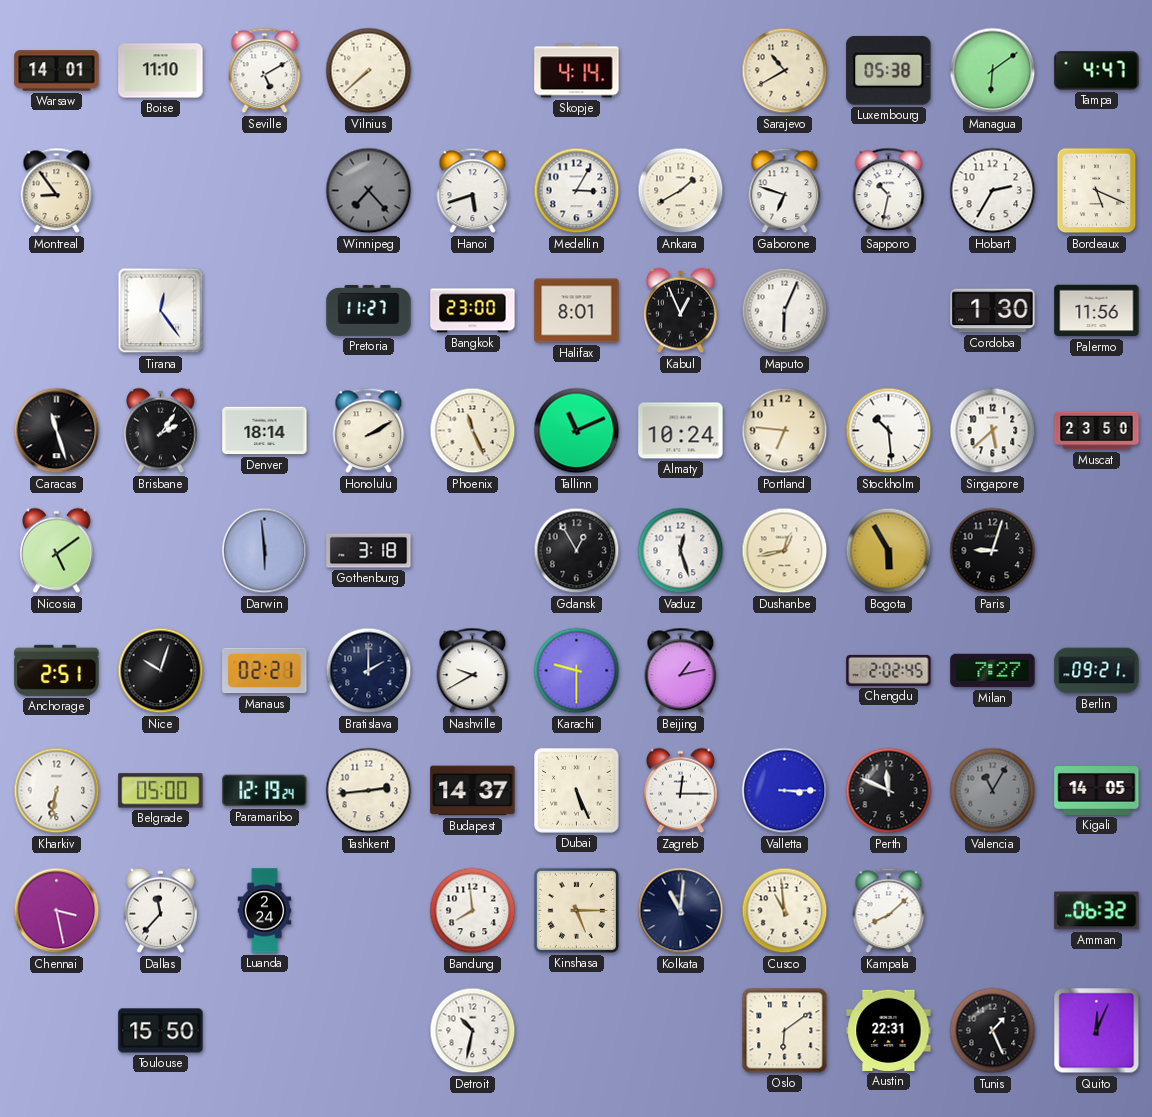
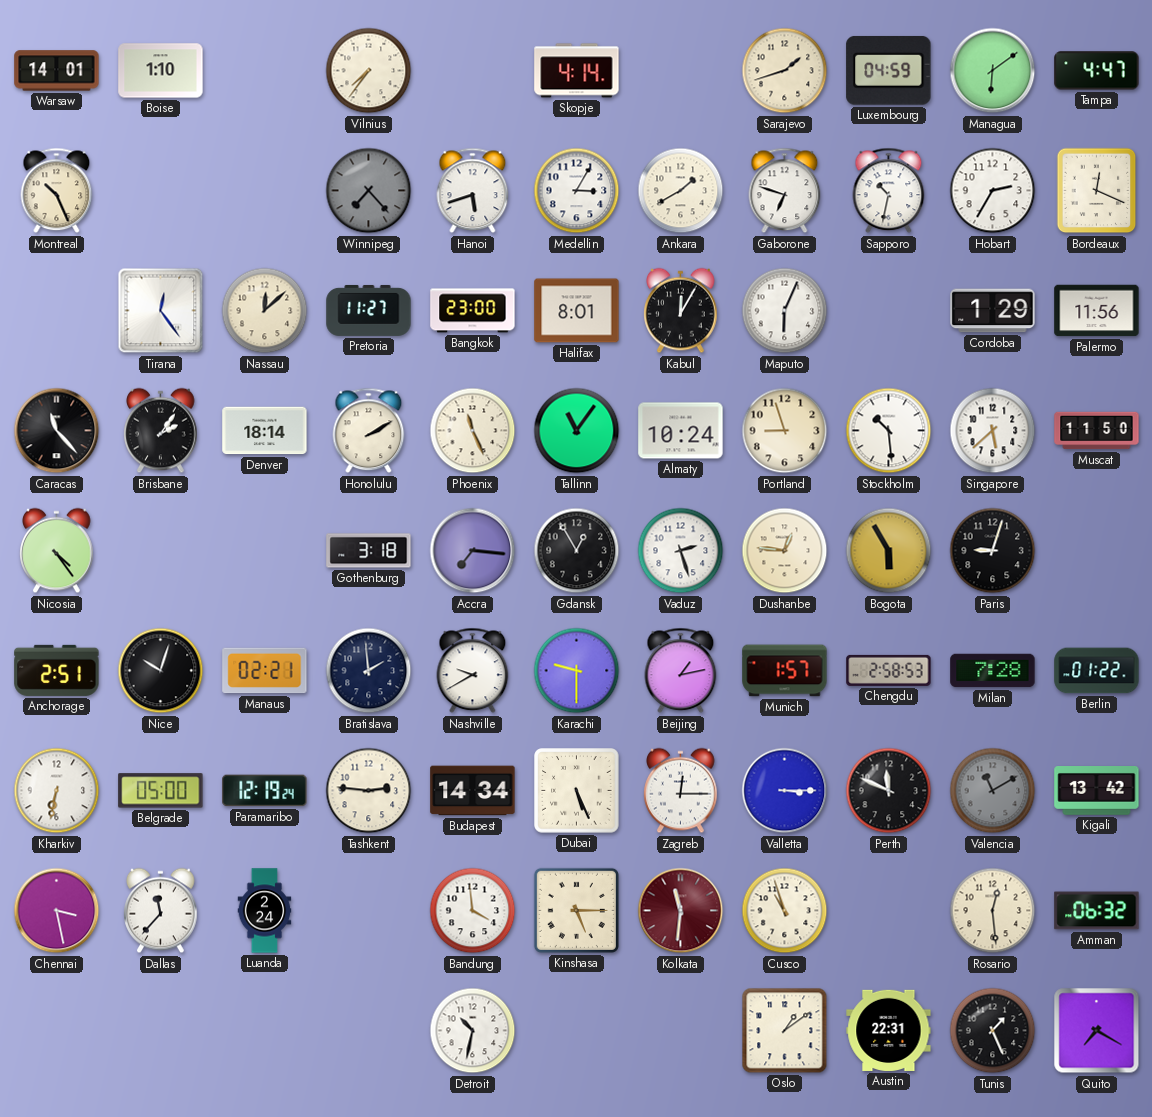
Boise: 11:10 -> 1:10 (161, 71)
Seville: 5:10 -> none (265, 71)
Vilnius: 7:38 -> 7:36 (369, 71)
Sarajevo: 10:40 -> 1:42 (785, 71)
Luxembourg: 05:38 -> 04:59 (889, 70)
Montreal: 8:54 -> 10:26 (57, 191)
Bordeaux: 5:19 -> 12:19 (1097, 191)
Nassau: none -> 12:08 (265, 311)
Kabul: 12:56 -> 12:05 (681, 311)
Cordoba: 1:30 -> 1:29 (993, 311)
Caracas: 11:27 -> 11:23 (57, 431)
Tallinn: 11:11 -> 11:06 (577, 431)
Portland: 6:46 -> 8:57 (785, 431)
Muscat: 23:50 -> 11:50 (1097, 431)
Nicosia: 5:09 -> 4:24 (57, 551)
Darwin: 5:59 -> none (265, 551)
Accra: none -> 7:16 (473, 551)
Vaduz: 12:27 -> 2:27 (681, 551)
Dushanbe: 12:43 -> 12:46 (785, 551)
Bratislava: 2:00 -> 1:59 (369, 671)
Munich: none -> 1:57 (785, 671)
Chengdu: 2:02 -> 2:58 (889, 670)
Milan: 7:27 -> 7:28 (993, 671)
Berlin: 09:21 -> 01:22 (1097, 671)
Tashkent: 2:44 -> 2:46 (369, 791)
Budapest: 14:37 -> 14:34 (473, 791)
Valencia: 11:05 -> 11:10 (993, 791)
Kigali: 14:05 -> 13:42 (1097, 791)
Bandung: 7:59 -> 3:59 (473, 911)
Kolkata: 11:01 -> 11:31 (681, 911)
Kolkata dial: navy -> burgundy (681, 911)
Cusco: 10:59 -> 10:57 (785, 911)
Kampala: 8:08 -> none (889, 911)
Rosario: none -> 12:29 (993, 911)
Toulouse: 15:50 -> none (161, 1031)
Oslo: 6:09 -> 1:09 (785, 1031)
Quito: 12:04 -> 7:20 (1097, 1031)
